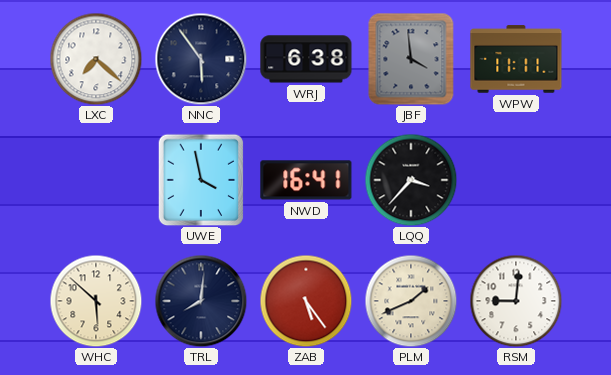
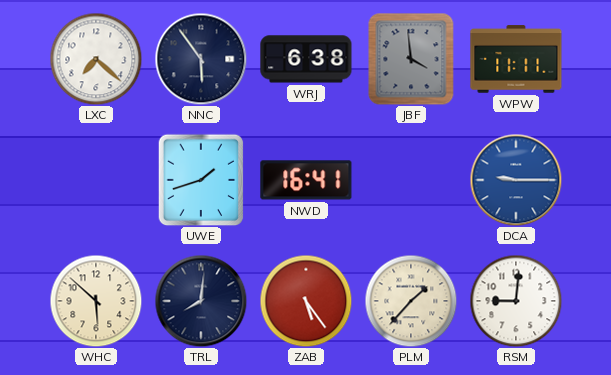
UWE: 3:58 -> 1:42 (201, 180)
LQQ: 3:37 -> none (411, 180)
DCA: none -> 9:15 (516, 180)
PLM: 1:41 -> 1:37 (411, 301)
